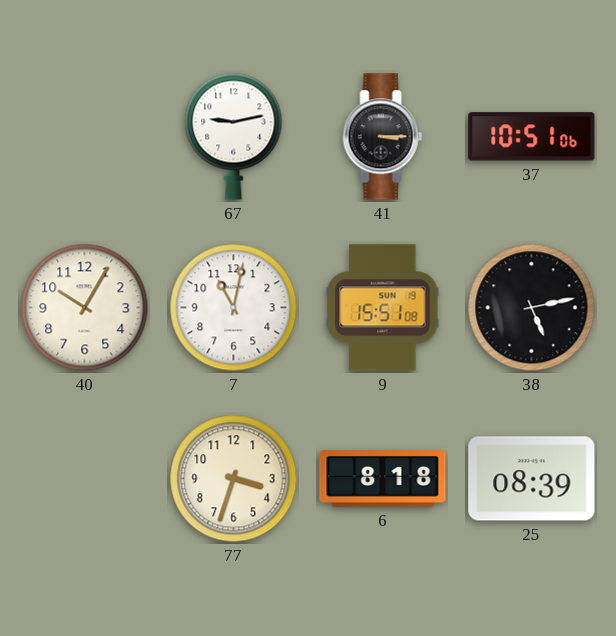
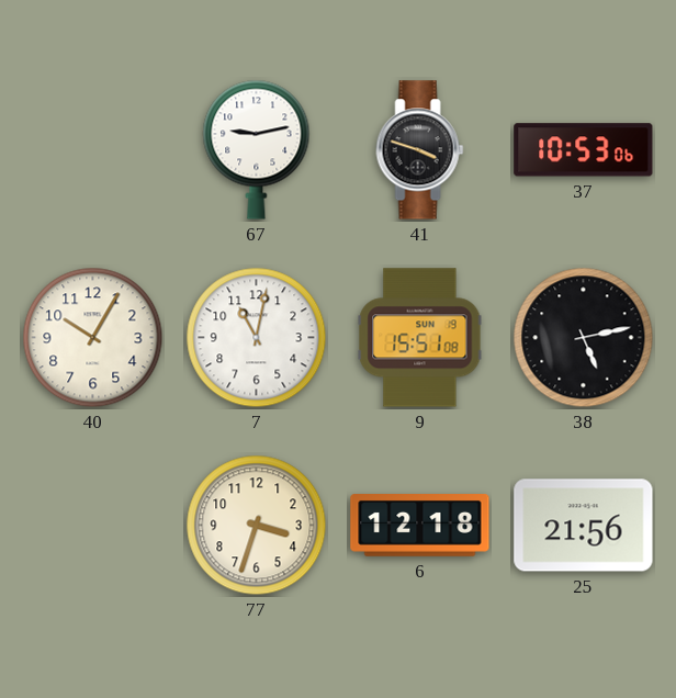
41: 3:15 -> 3:48 (420, 150)
37: 10:51 -> 10:53 (584, 150)
6: 8:18 -> 12:18 (420, 526)
25: 08:39 -> 21:56 (584, 526)
